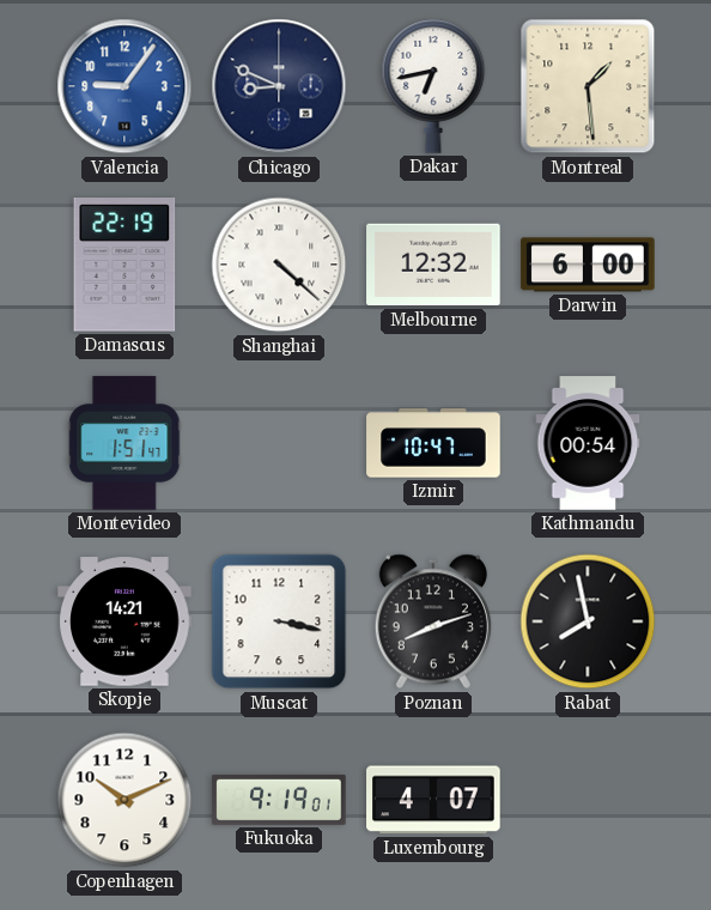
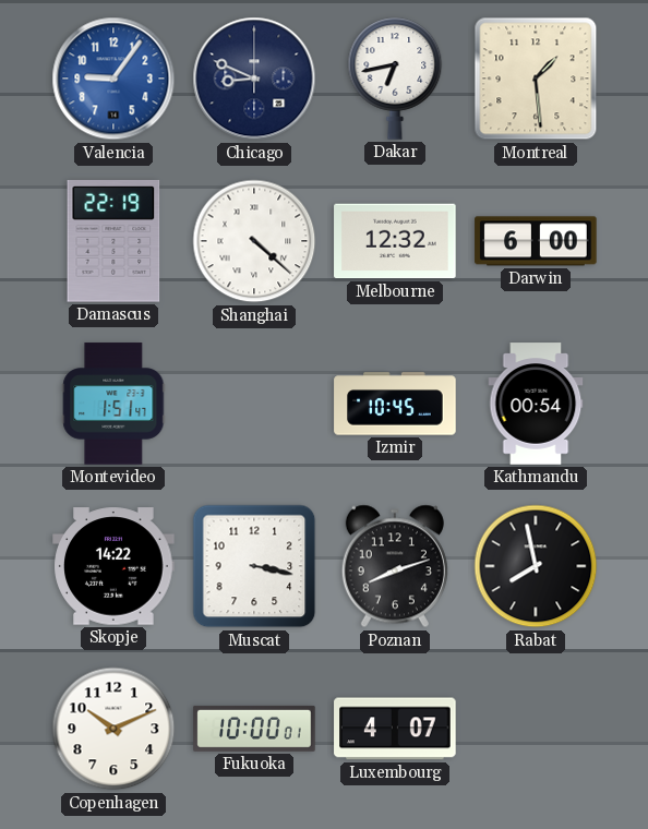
Izmir: 10:47 -> 10:45 (395, 404)
Skopje: 14:21 -> 14:22 (113, 566)
Fukuoka: 9:19 -> 10:00 (254, 729)
